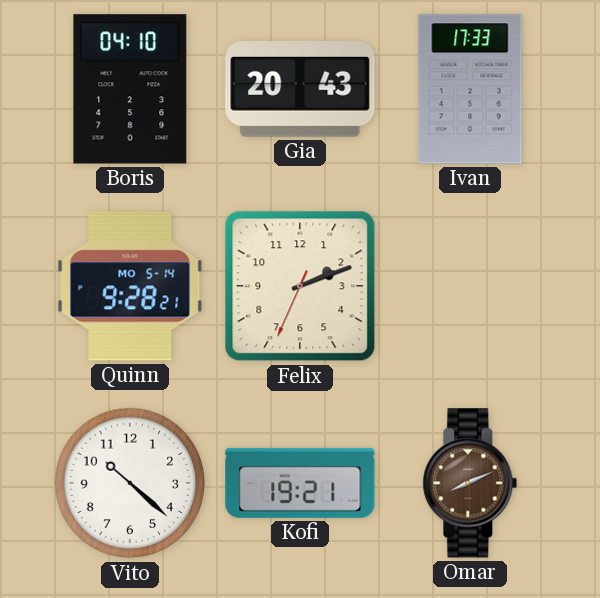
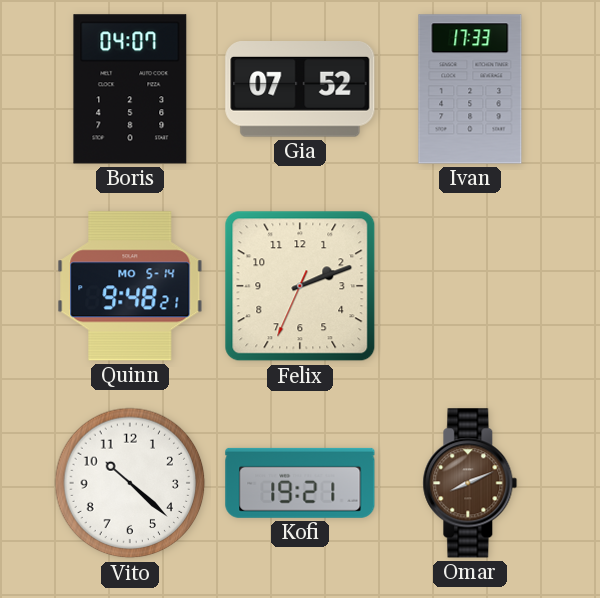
Boris: 04:10 -> 04:07 (130, 89)
Gia: 20:43 -> 07:52 (300, 89)
Quinn: 9:28 -> 9:48 (130, 286)
